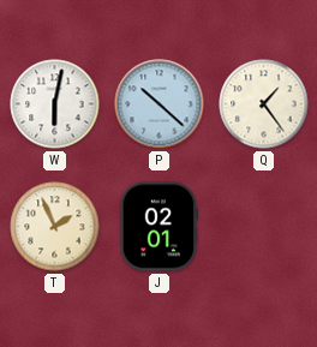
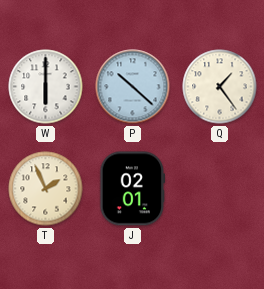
W: 6:02 -> 6:00 (46, 87)
